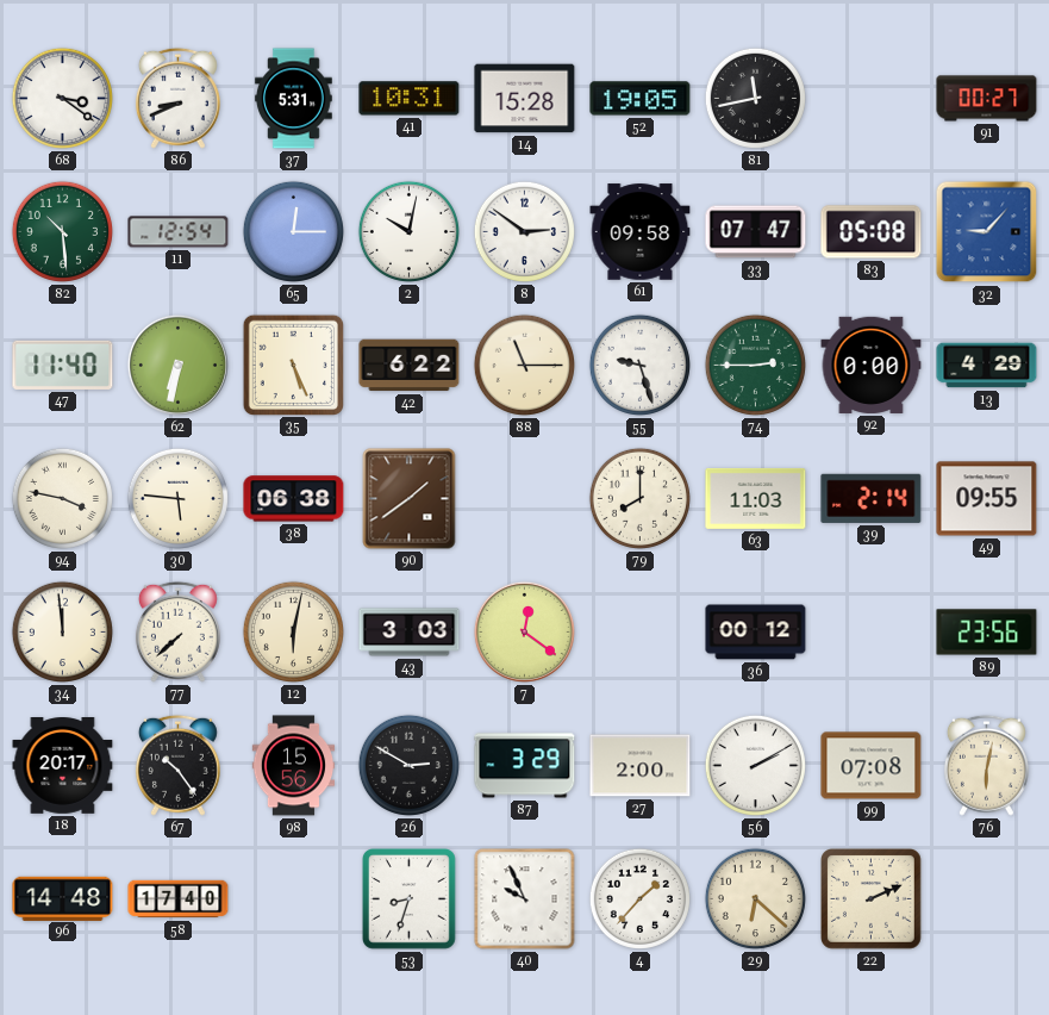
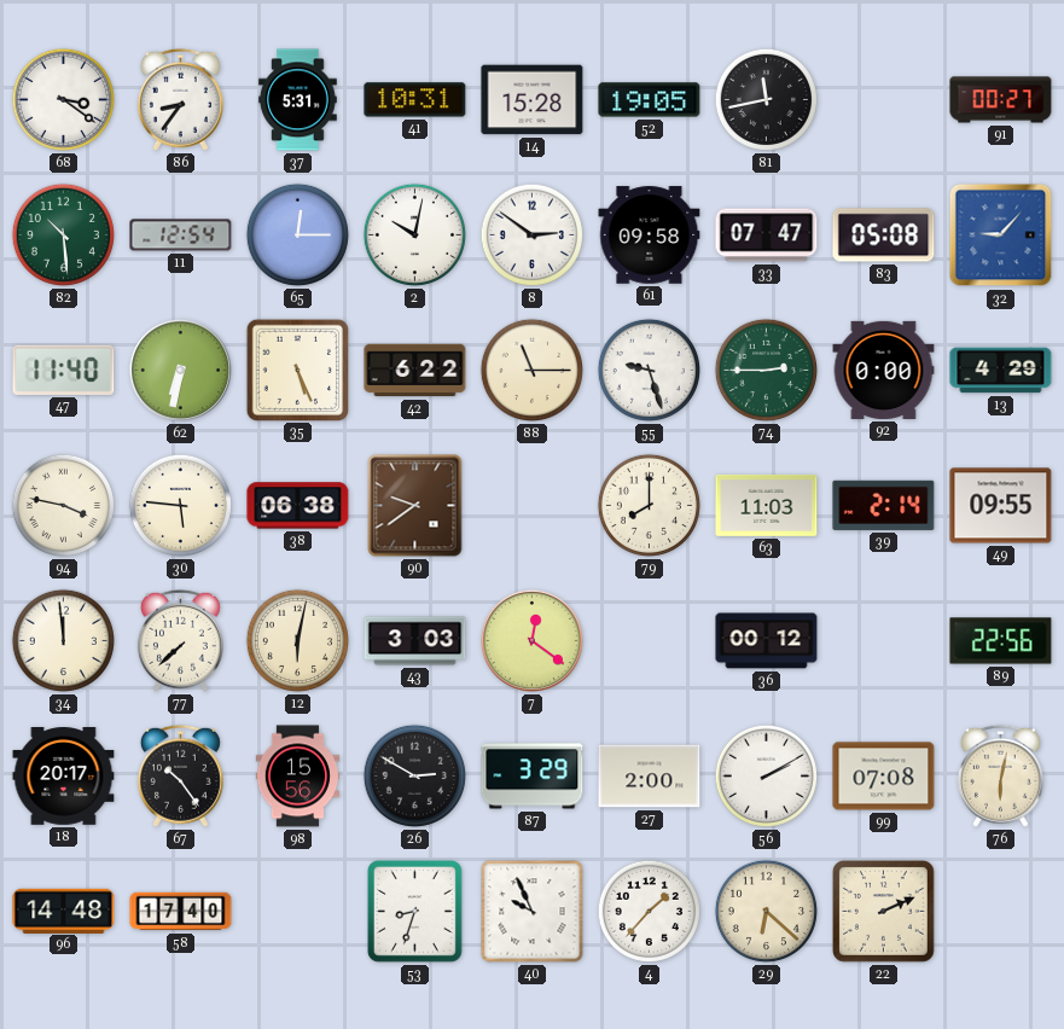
86: 8:41 -> 8:36 (180, 99)
90: 1:39 -> 9:39 (415, 506)
89: 23:56 -> 22:56 (1001, 641)
